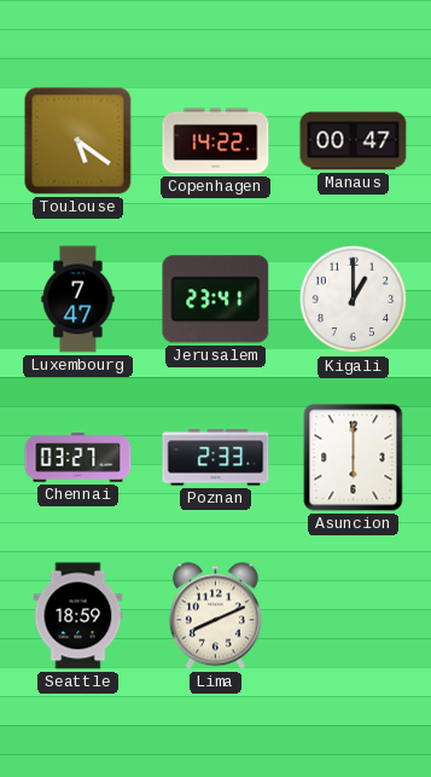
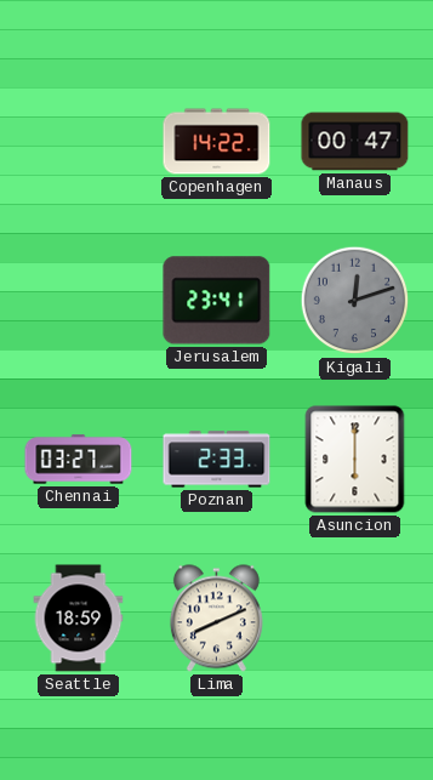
Toulouse: 5:21 -> none (78, 141)
Luxembourg: 7:47 -> none (78, 300)
Kigali: 1:00 -> 12:12 (355, 301)
Kigali dial: white -> grey (355, 301)
